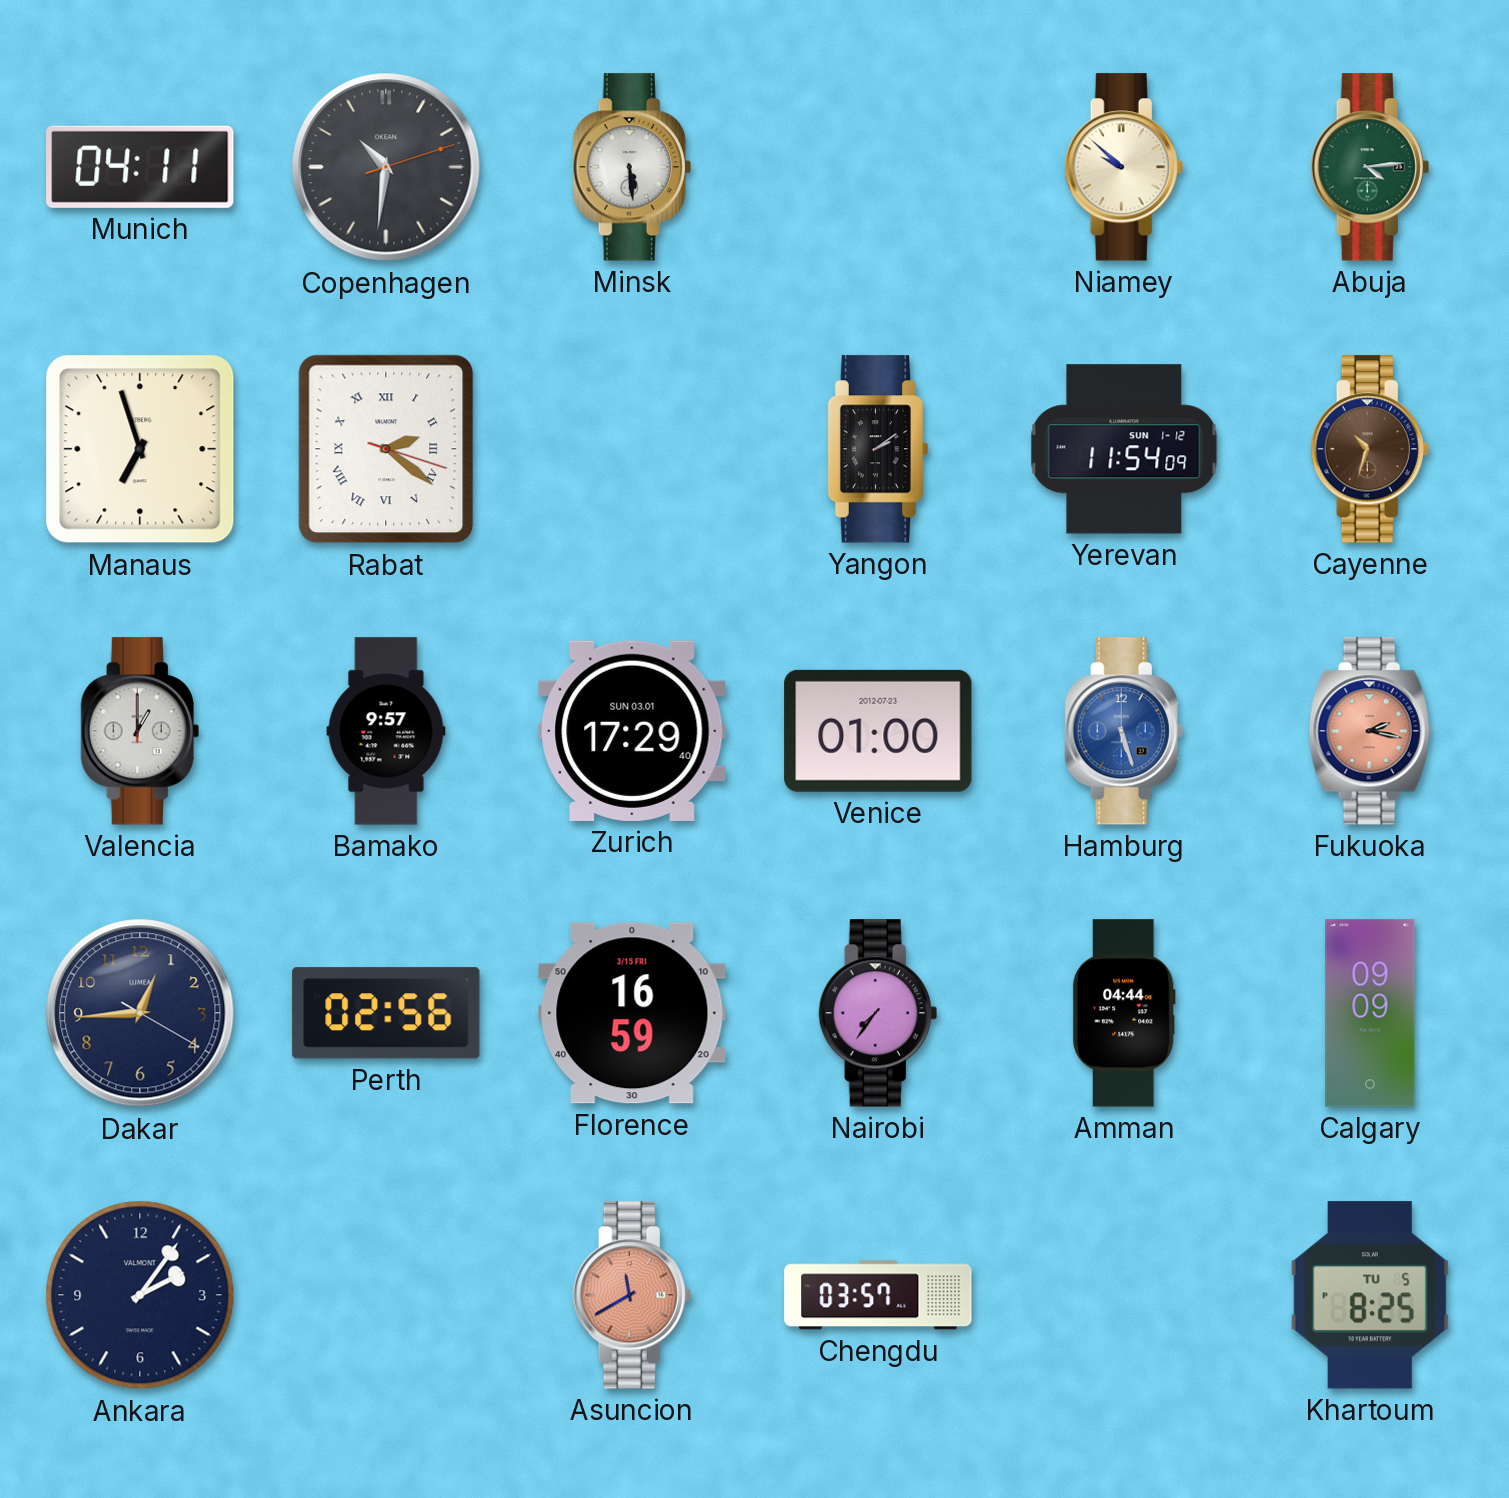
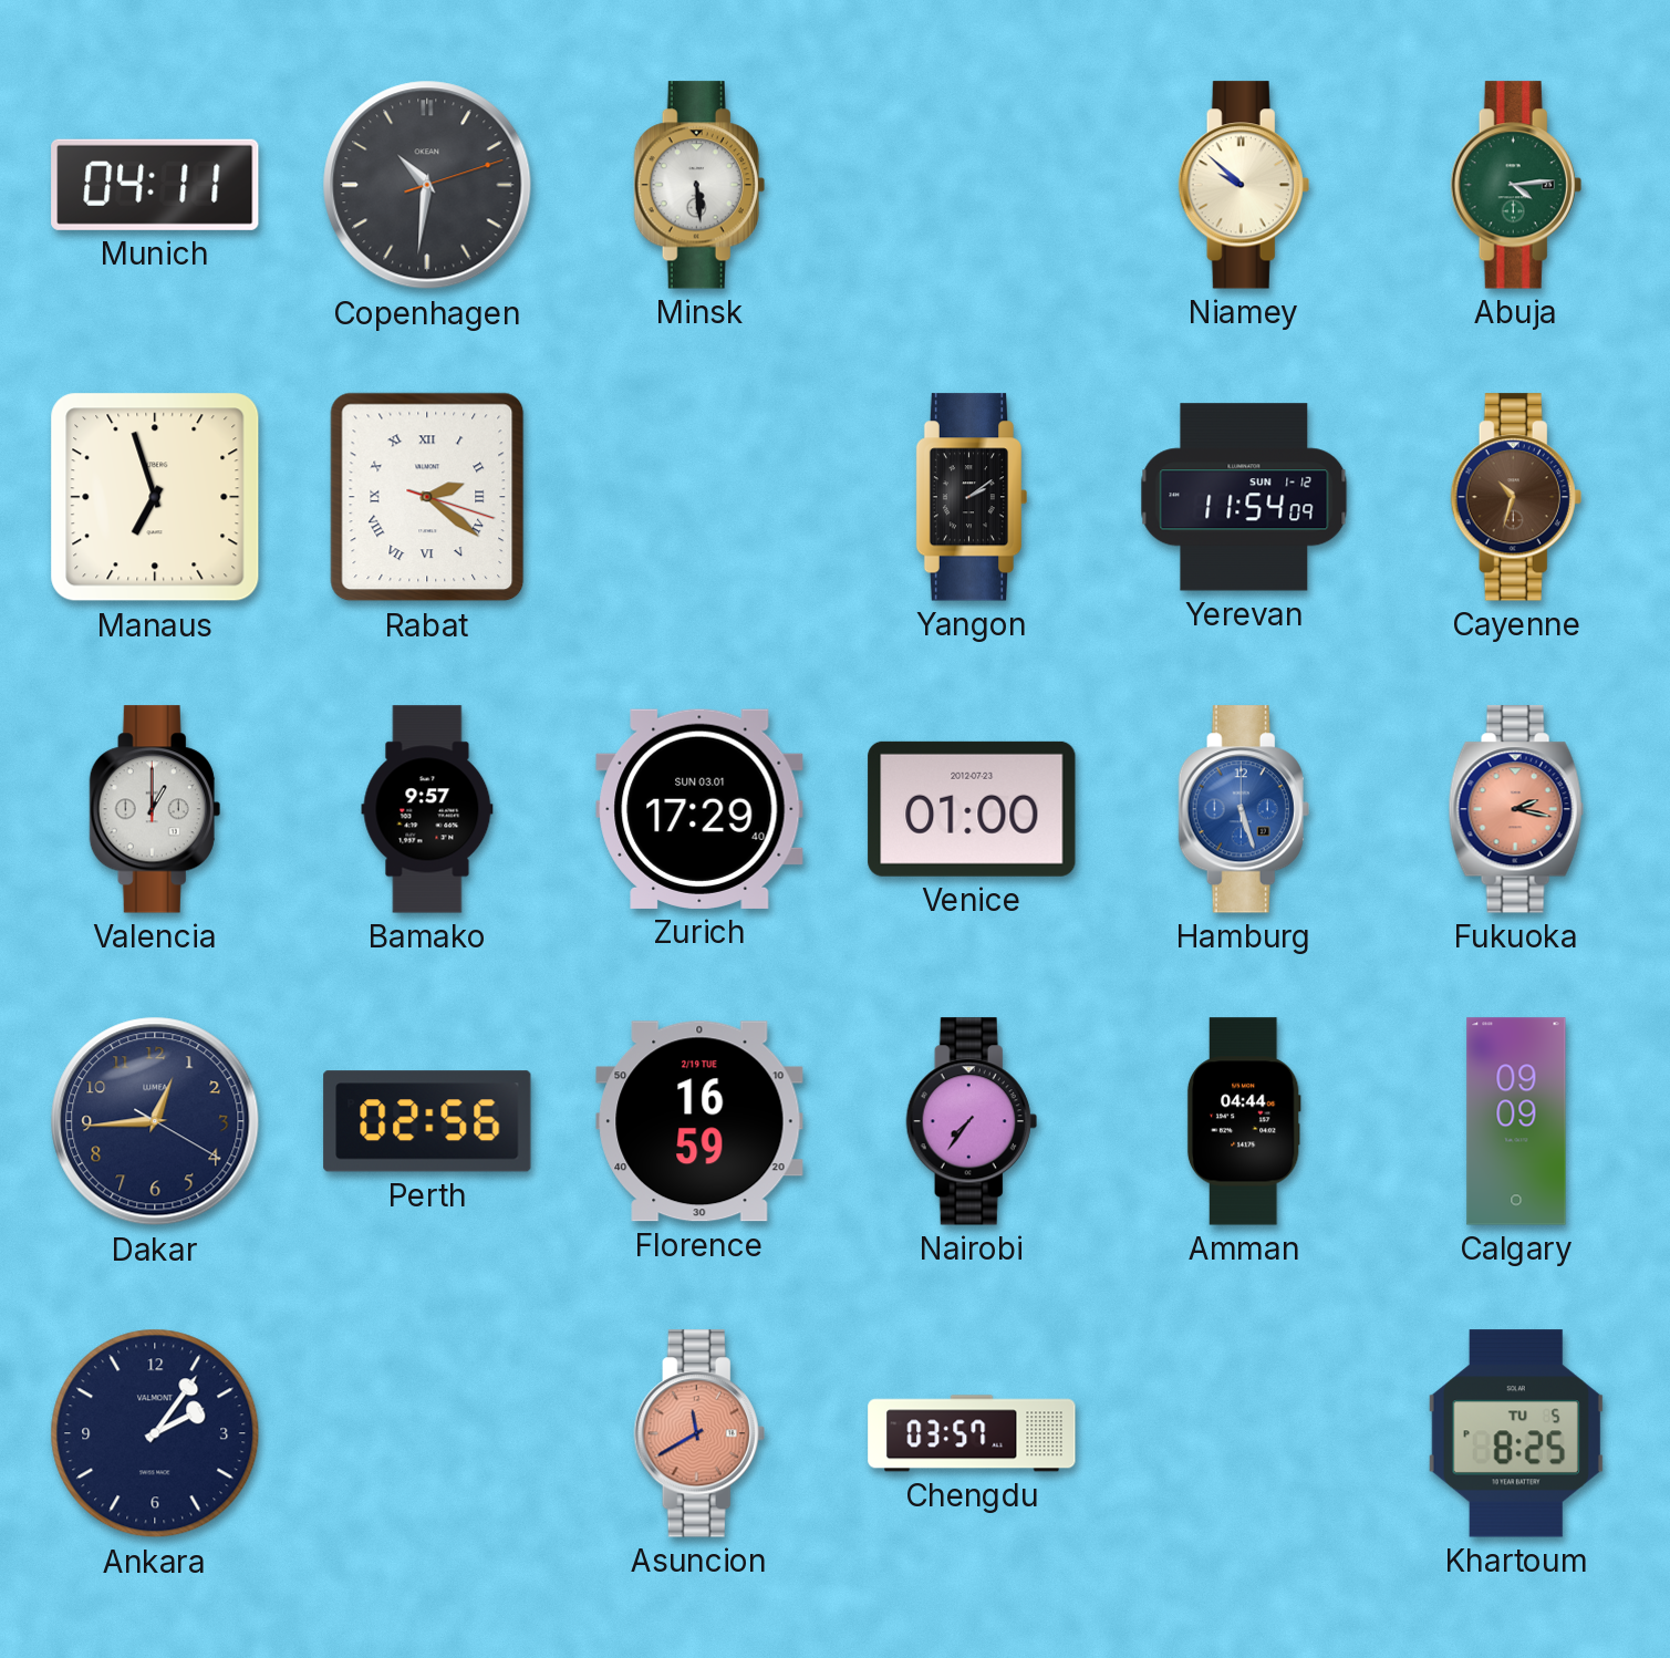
Florence date: 3/15 FRI -> 2/19 TUE (699, 1121)
